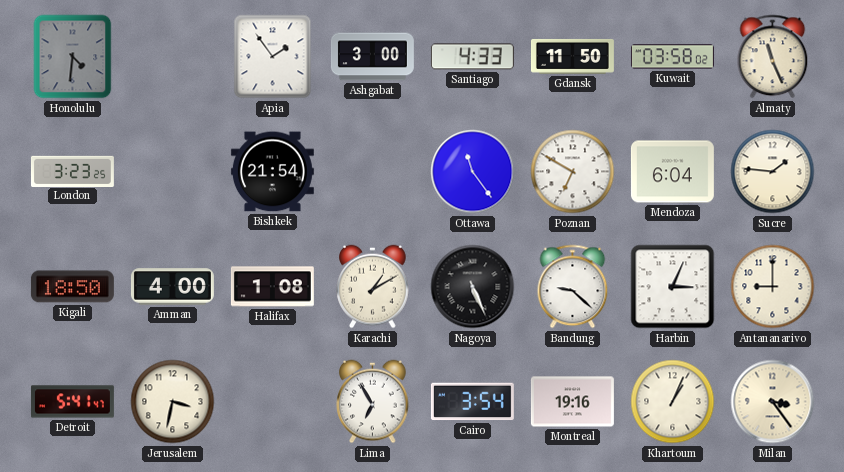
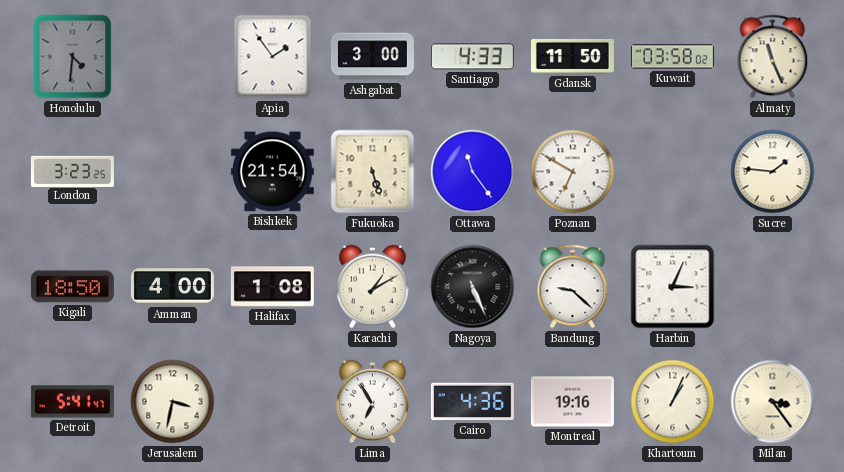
Fukuoka: none -> 5:27 (373, 172)
Mendoza: 6:04 -> none (672, 172)
Antananarivo: 9:00 -> none (773, 287)
Cairo: 3:54 -> 4:36 (472, 402)
